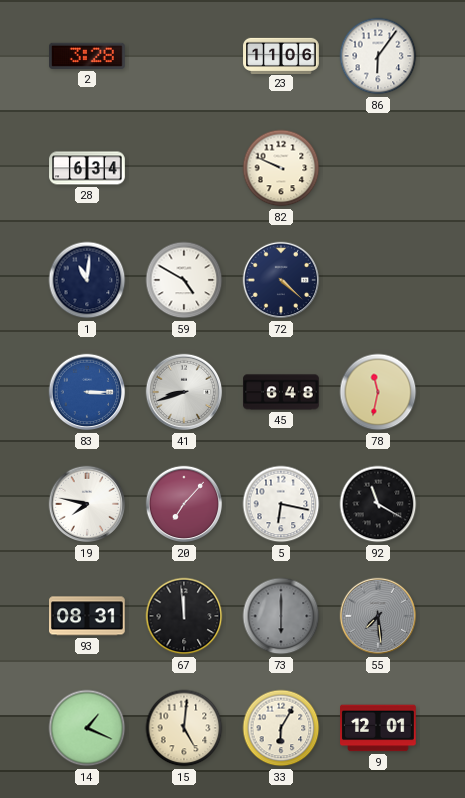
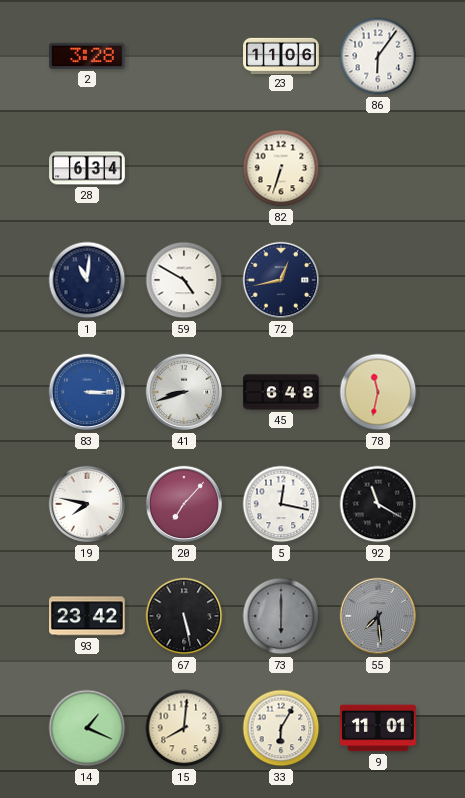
82: 9:49 -> 6:33 (281, 168)
72: 4:22 -> 12:43 (281, 280)
5: 6:17 -> 12:17 (281, 504)
93: 08:31 -> 23:42 (88, 616)
67: 11:59 -> 5:28 (184, 616)
15: 5:01 -> 8:01 (184, 728)
9: 12:01 -> 11:01 (379, 728)
